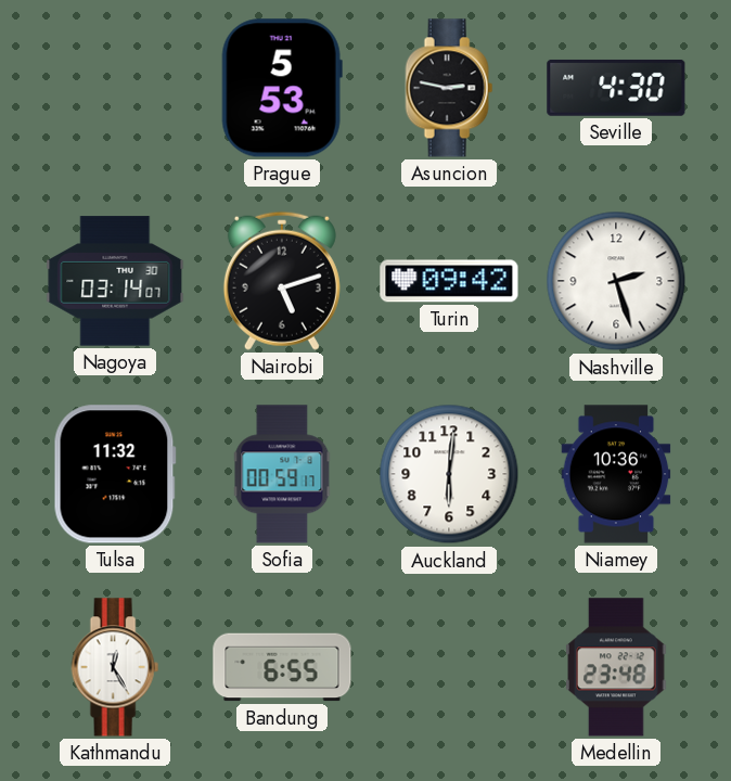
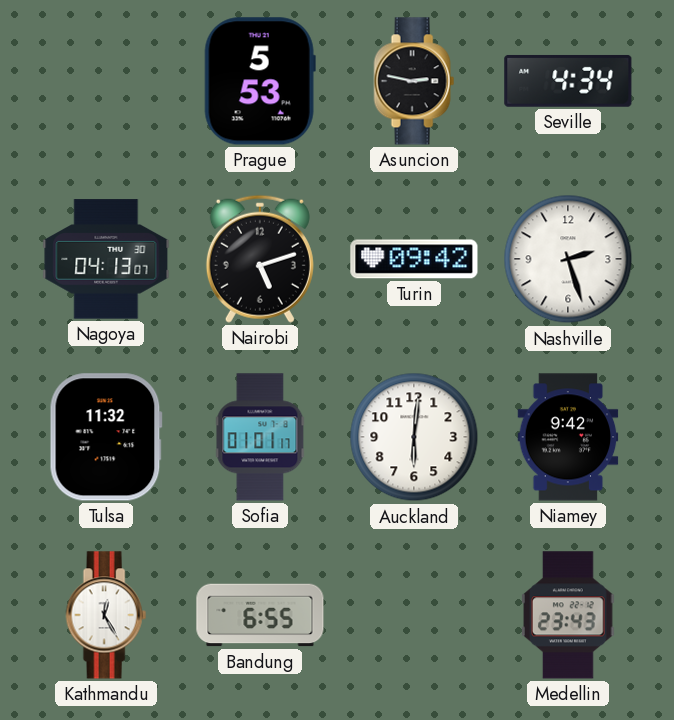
Seville: 4:30 -> 4:34 (568, 81)
Nagoya: 03:14 -> 04:13 (106, 259)
Sofia: 00:59 -> 01:01 (260, 437)
Niamey: 10:36 -> 9:42 (568, 437)
Medellin: 23:48 -> 23:43 (568, 615)
